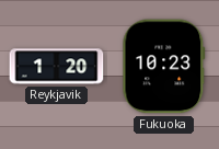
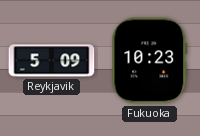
Reykjavik: 1:20 -> 5:09 (52, 61)
